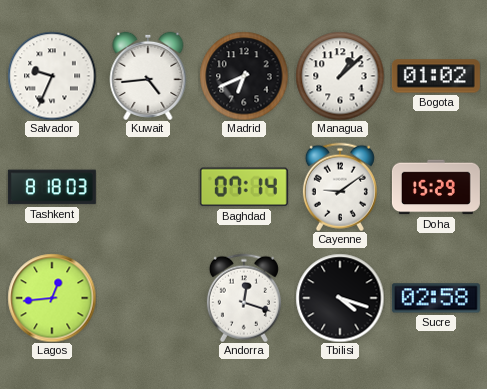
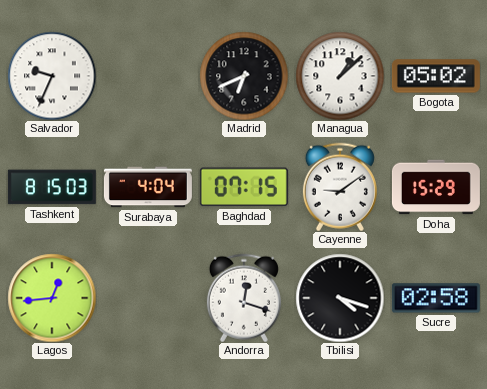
Kuwait: 4:44 -> none (148, 76)
Bogota: 01:02 -> 05:02 (436, 76)
Tashkent: 8:18 -> 8:15 (52, 187)
Surabaya: none -> 4:04 (148, 187)
Baghdad: 07:14 -> 07:15 (244, 187)
